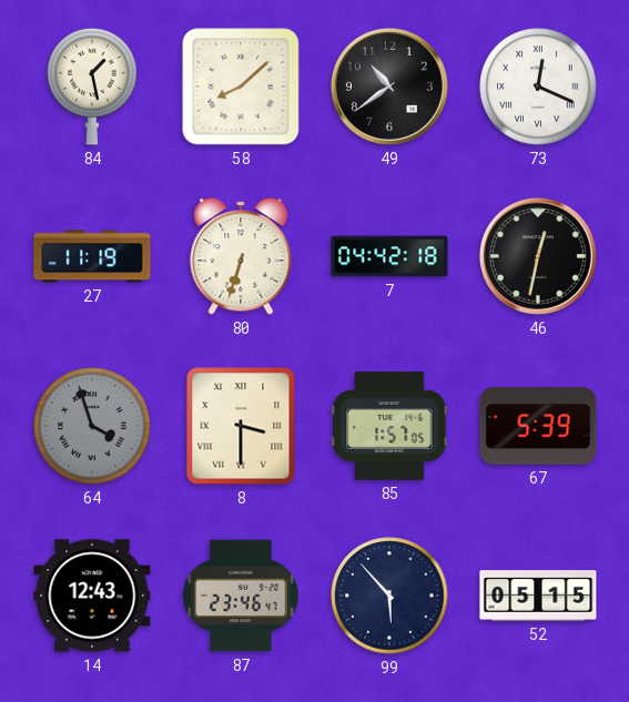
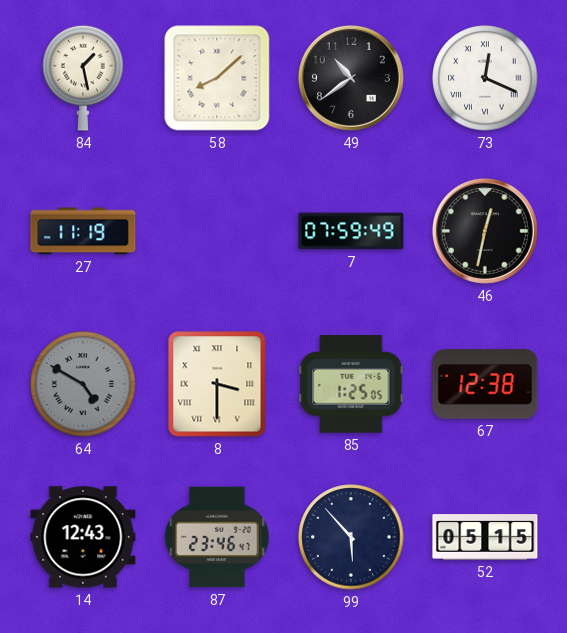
80: 6:33 -> none (241, 256)
7: 04:42 -> 07:59 (351, 231)
64: 3:57 -> 4:50 (83, 384)
85: 1:57 -> 1:25 (351, 384)
67: 5:39 -> 12:38 (485, 384)
